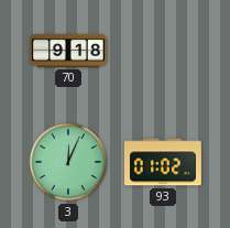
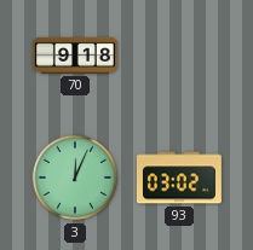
93: 01:02 -> 03:02 (179, 178)
